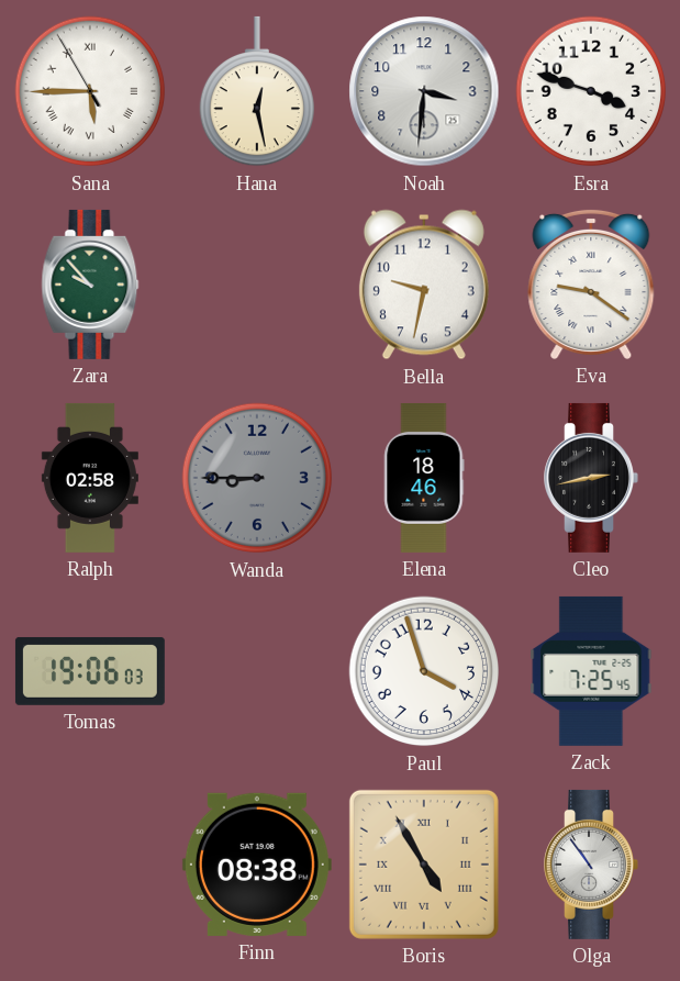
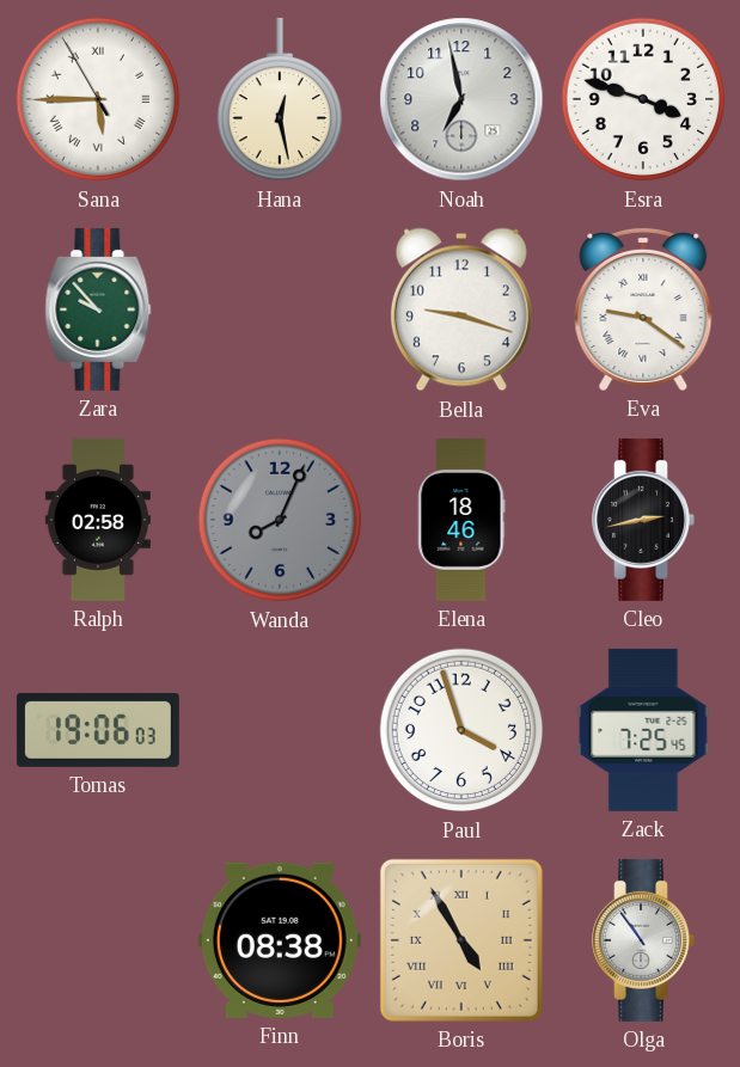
Noah: 3:31 -> 6:58 (461, 99)
Bella: 9:32 -> 9:18 (461, 309)
Wanda: 8:45 -> 8:04 (280, 520)
